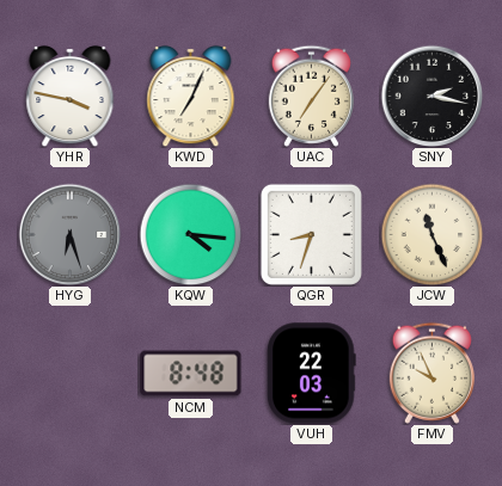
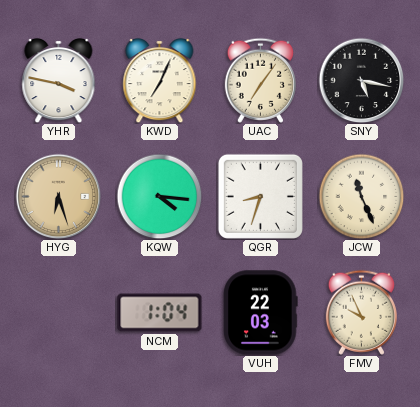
SNY: 2:17 -> 5:17 (361, 80)
HYG dial: grey -> champagne (58, 196)
NCM: 8:48 -> 1:04 (160, 313)
